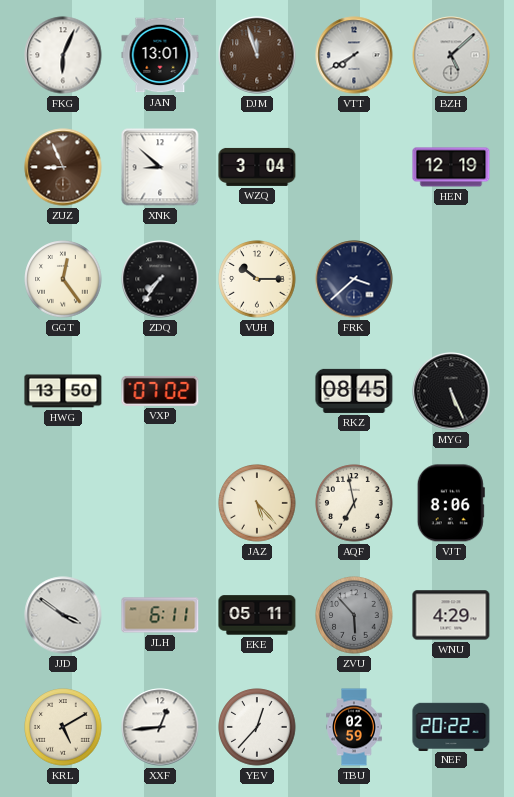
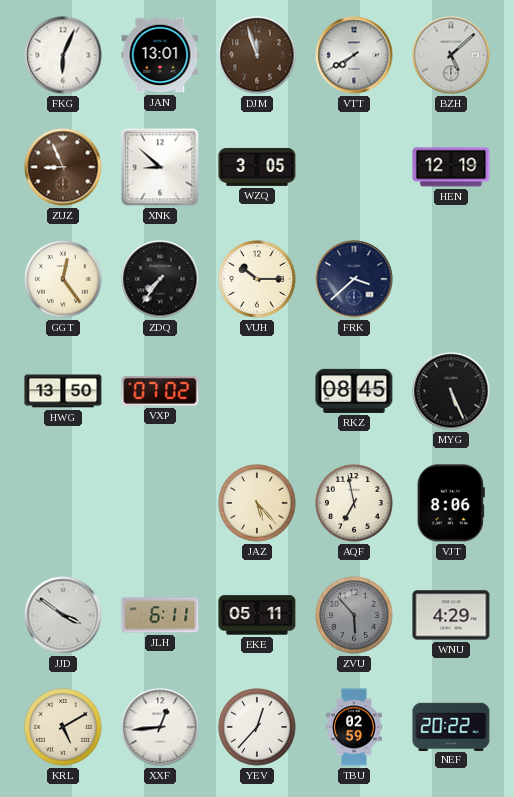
WZQ: 3:04 -> 3:05 (257, 167)
